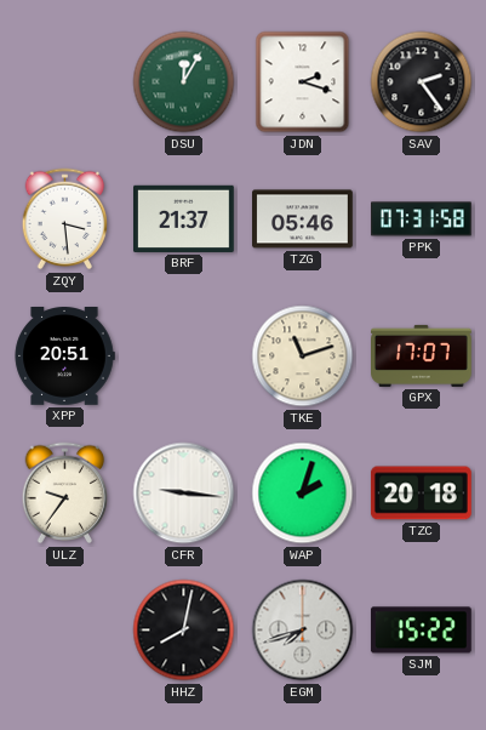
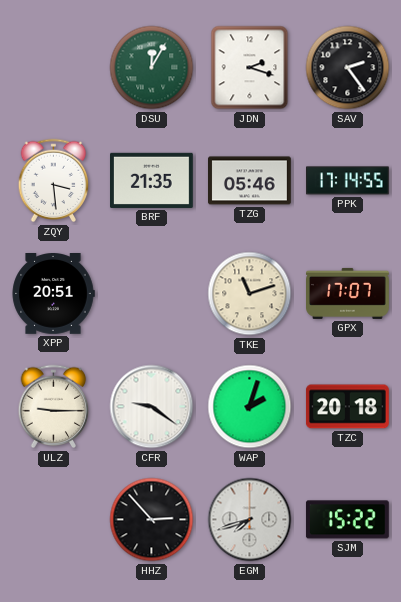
BRF: 21:37 -> 21:35 (152, 180)
PPK: 07:31 -> 17:14 (348, 181)
ULZ: 9:36 -> 9:15 (54, 407)
CFR: 9:16 -> 9:21 (152, 407)
HHZ: 8:02 -> 2:53 (152, 520)
